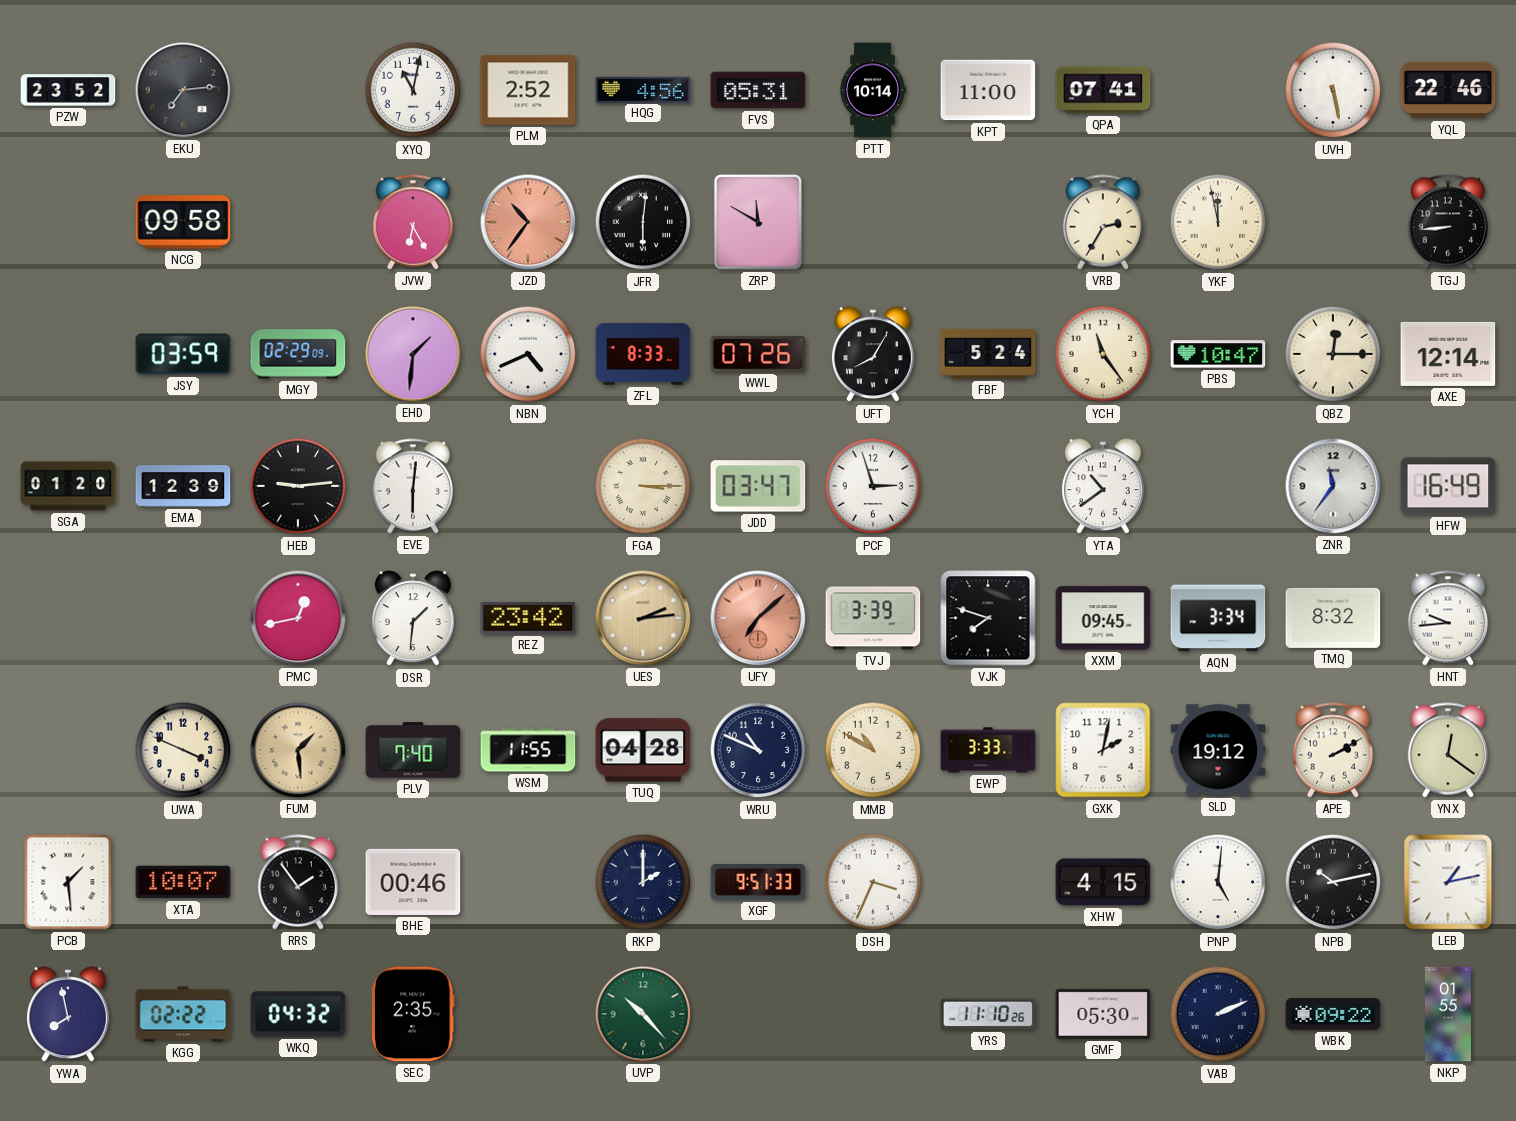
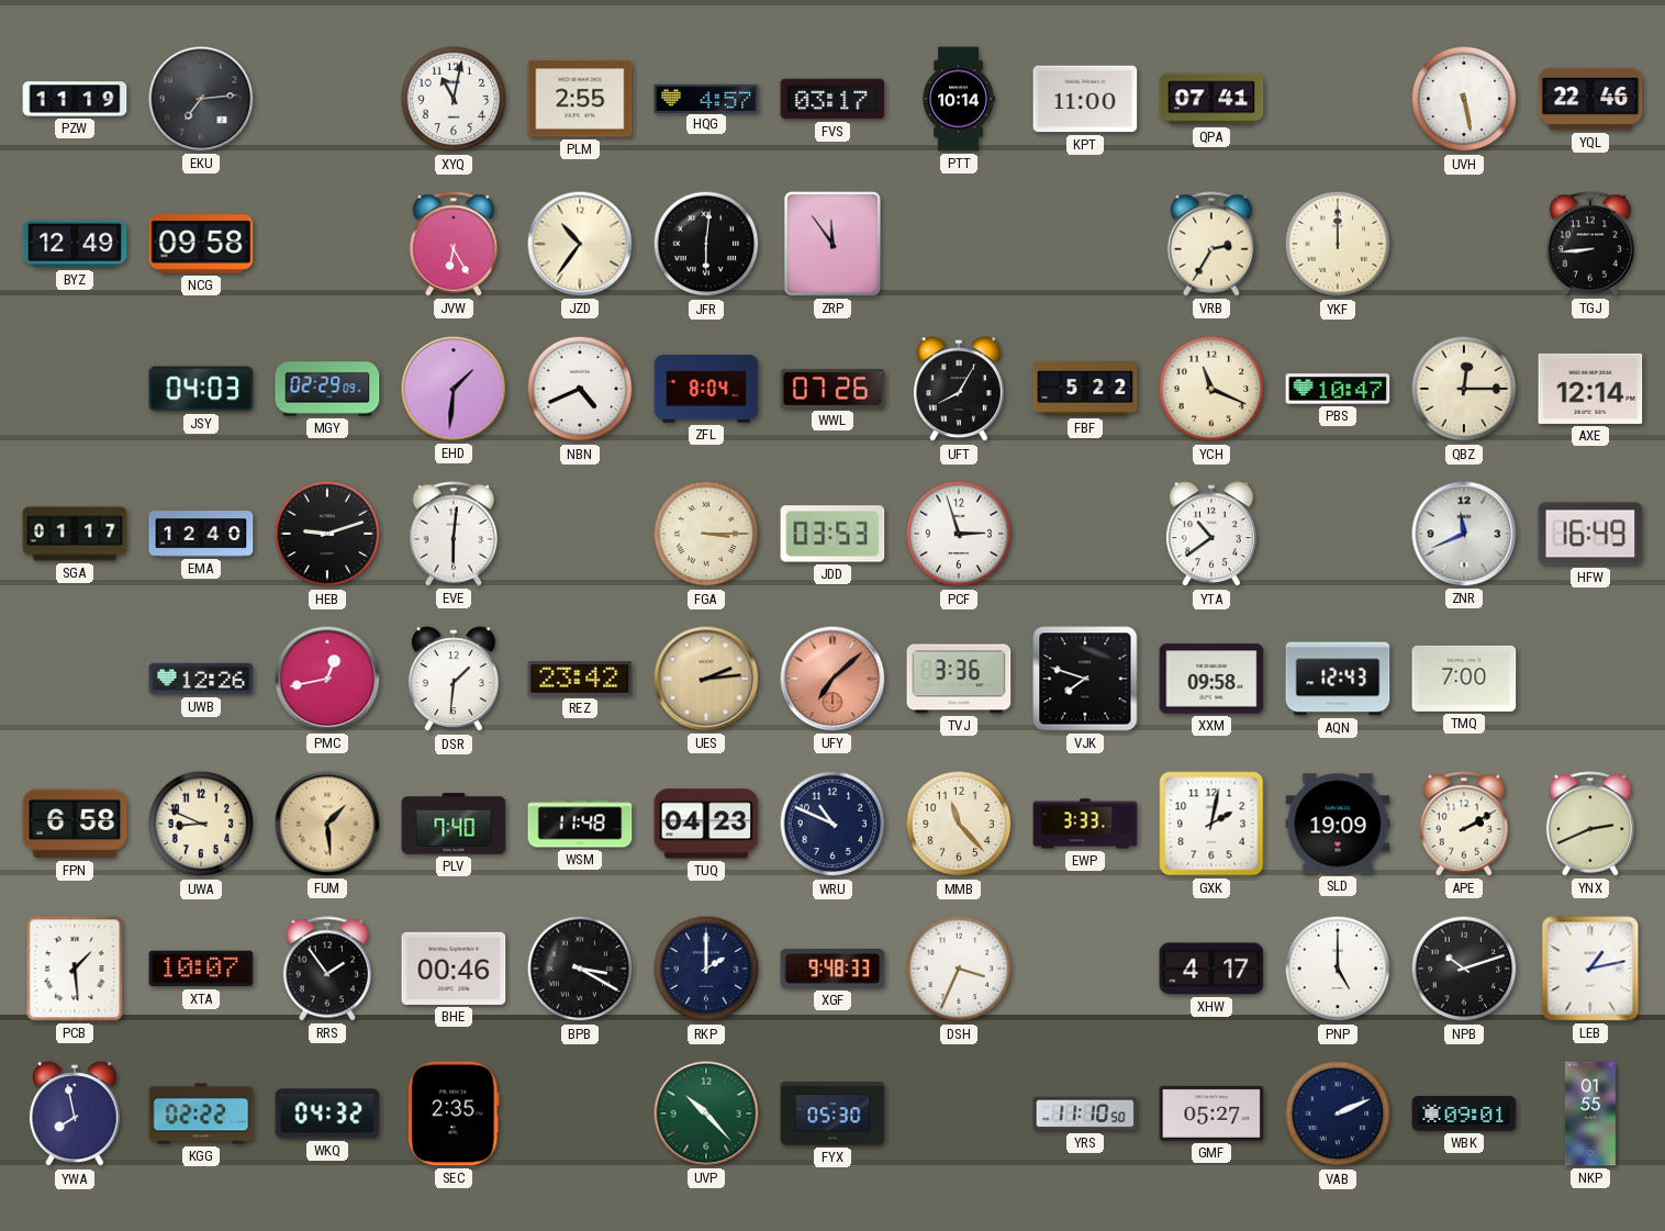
PZW: 23:52 -> 11:19 (75, 99)
PLM: 2:52 -> 2:55 (580, 99)
HQG: 4:56 -> 4:57 (706, 98)
FVS: 05:31 -> 03:17 (832, 99)
BYZ: none -> 12:49 (75, 244)
JZD dial: salmon -> cream (580, 244)
ZRP: 11:50 -> 11:54 (832, 244)
YKF: 11:58 -> 12:00 (1338, 244)
JSY: 03:59 -> 04:03 (201, 389)
ZFL: 8:33 -> 8:04 (706, 389)
FBF: 5:24 -> 5:22 (1085, 389)
YCH: 11:24 -> 11:19 (1211, 389)
SGA: 01:20 -> 01:17 (75, 534)
EMA: 12:39 -> 12:40 (201, 534)
HEB: 9:14 -> 9:12 (327, 534)
JDD: 03:47 -> 03:53 (832, 534)
ZNR: 11:36 -> 11:41 (1464, 534)
UWB: none -> 12:26 (201, 679)
TVJ: 3:39 -> 3:36 (959, 679)
XXM: 09:45 -> 09:58 (1211, 679)
AQN: 3:34 -> 12:43 (1338, 679)
TMQ: 8:32 -> 7:00 (1464, 679)
HNT: 9:44 -> none (1448, 618)
FPN: none -> 6:58 (75, 824)
UWA: 3:49 -> 8:49 (201, 824)
WSM: 11:55 -> 11:48 (580, 824)
TUQ: 04:28 -> 04:23 (706, 824)
MMB: 10:50 -> 11:23 (959, 824)
SLD: 19:12 -> 19:09 (1338, 824)
YNX: 12:21 -> 2:41 (1590, 824)
BPB: none -> 3:20 (580, 969)
XGF: 9:51 -> 9:48 (832, 969)
XHW: 4:15 -> 4:17 (1211, 969)
PNP: 5:01 -> 5:00 (1338, 969)
NPB: 10:13 -> 10:12 (1464, 969)
FYX: none -> 05:30 (832, 1114)
YRS: 11:10:26 -> 11:10:50 (1085, 1114)
GMF: 05:30 -> 05:27 (1211, 1114)
WBK: 09:22 -> 09:01 (1464, 1114)
